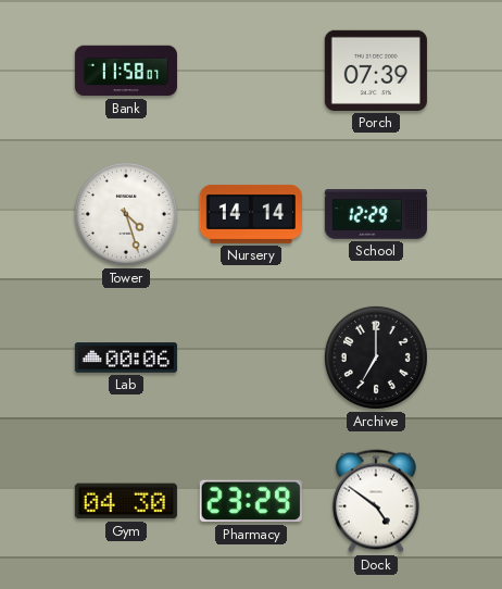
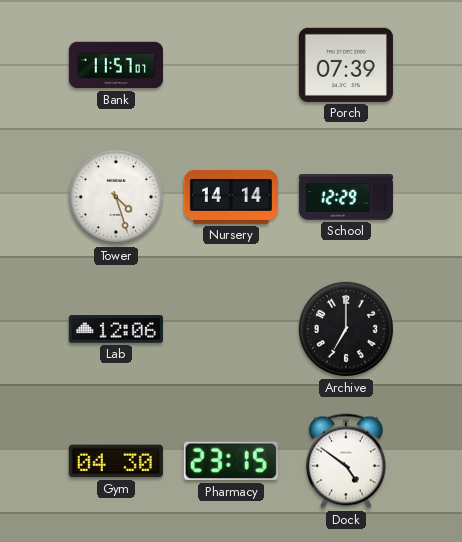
Bank: 11:58 -> 11:57 (116, 65)
Lab: 00:06 -> 12:06 (116, 329)
Pharmacy: 23:29 -> 23:15 (231, 461)
